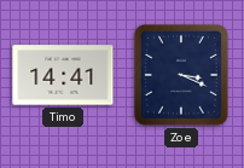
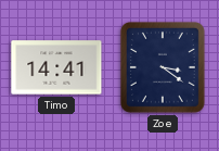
Zoe: 3:19 -> 3:21 (163, 67)
